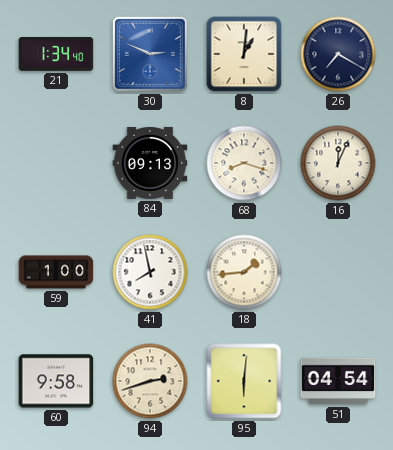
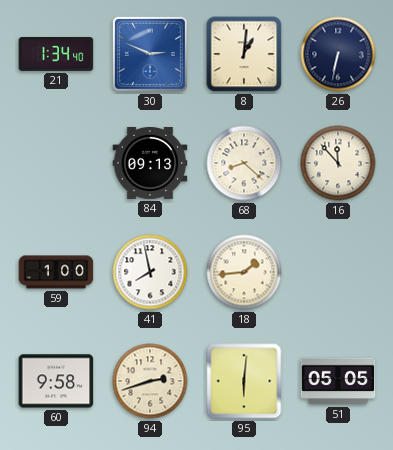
26: 7:20 -> 6:32 (338, 54)
68: 8:18 -> 8:22 (244, 163)
16: 12:04 -> 11:53 (338, 163)
51: 04:54 -> 05:05 (338, 381)
